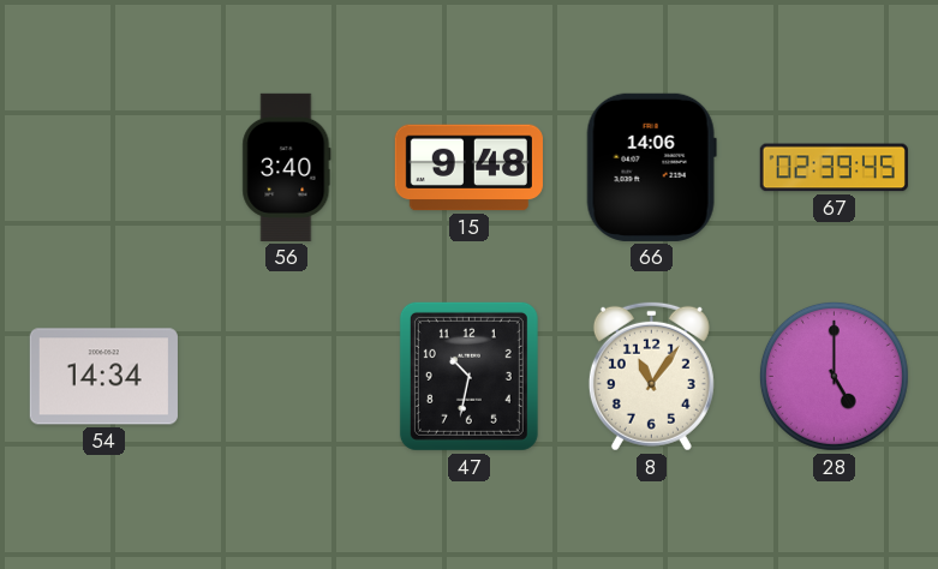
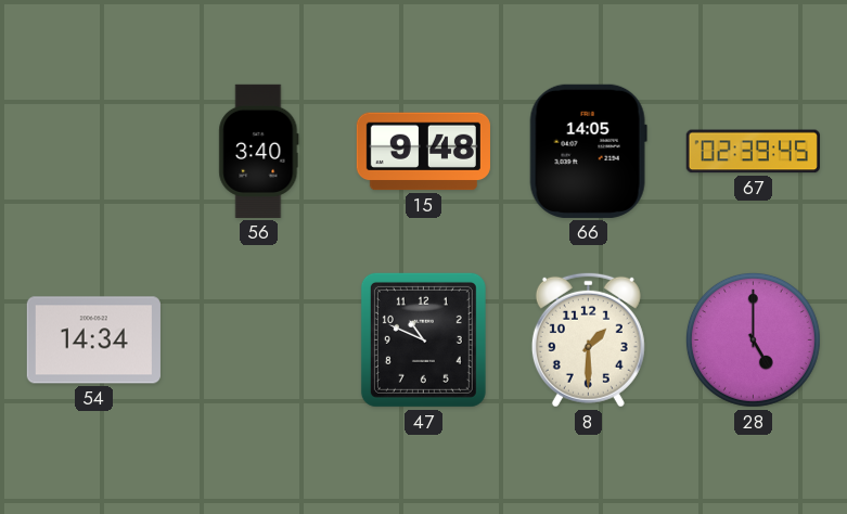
66: 14:06 -> 14:05 (588, 151)
47: 10:32 -> 10:49 (423, 339)
8: 11:06 -> 1:30 (588, 339)
